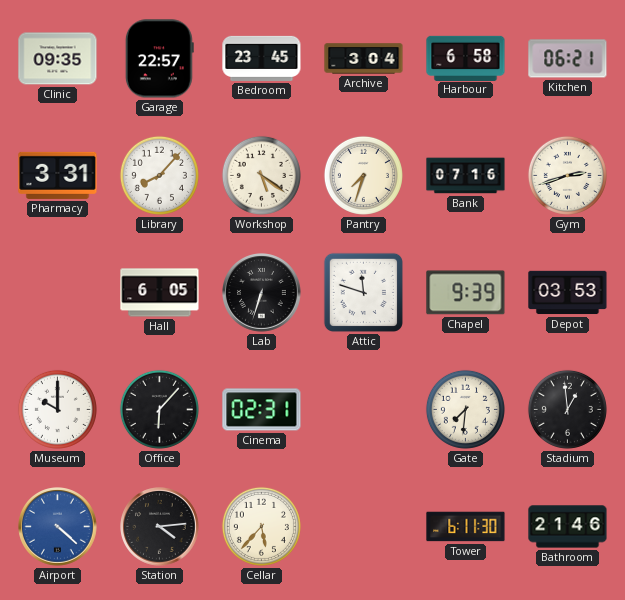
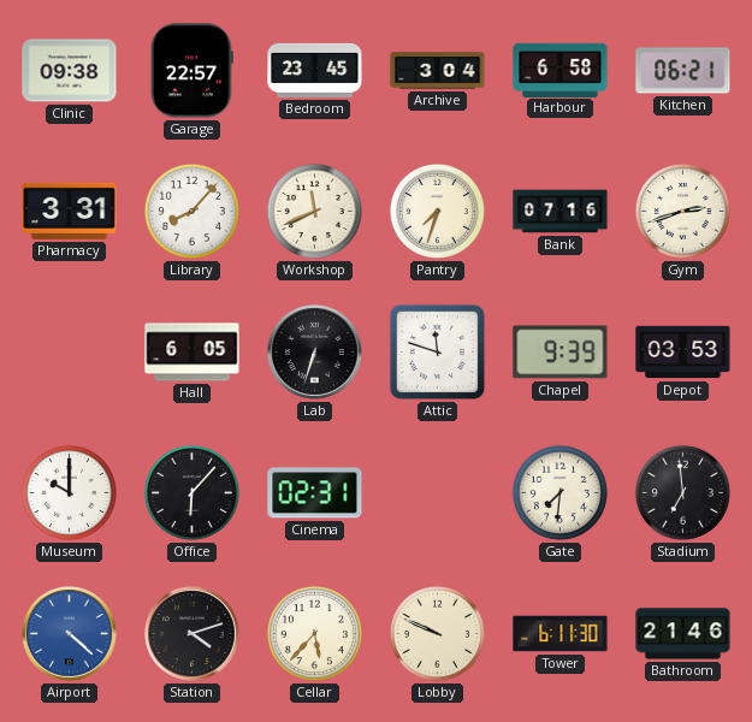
Clinic: 09:35 -> 09:38 (70, 71)
Workshop: 5:21 -> 11:41 (314, 211)
Stadium: 12:59 -> 6:59 (682, 492)
Station: 4:14 -> 4:12 (193, 634)
Lobby: none -> 9:49 (437, 633)
